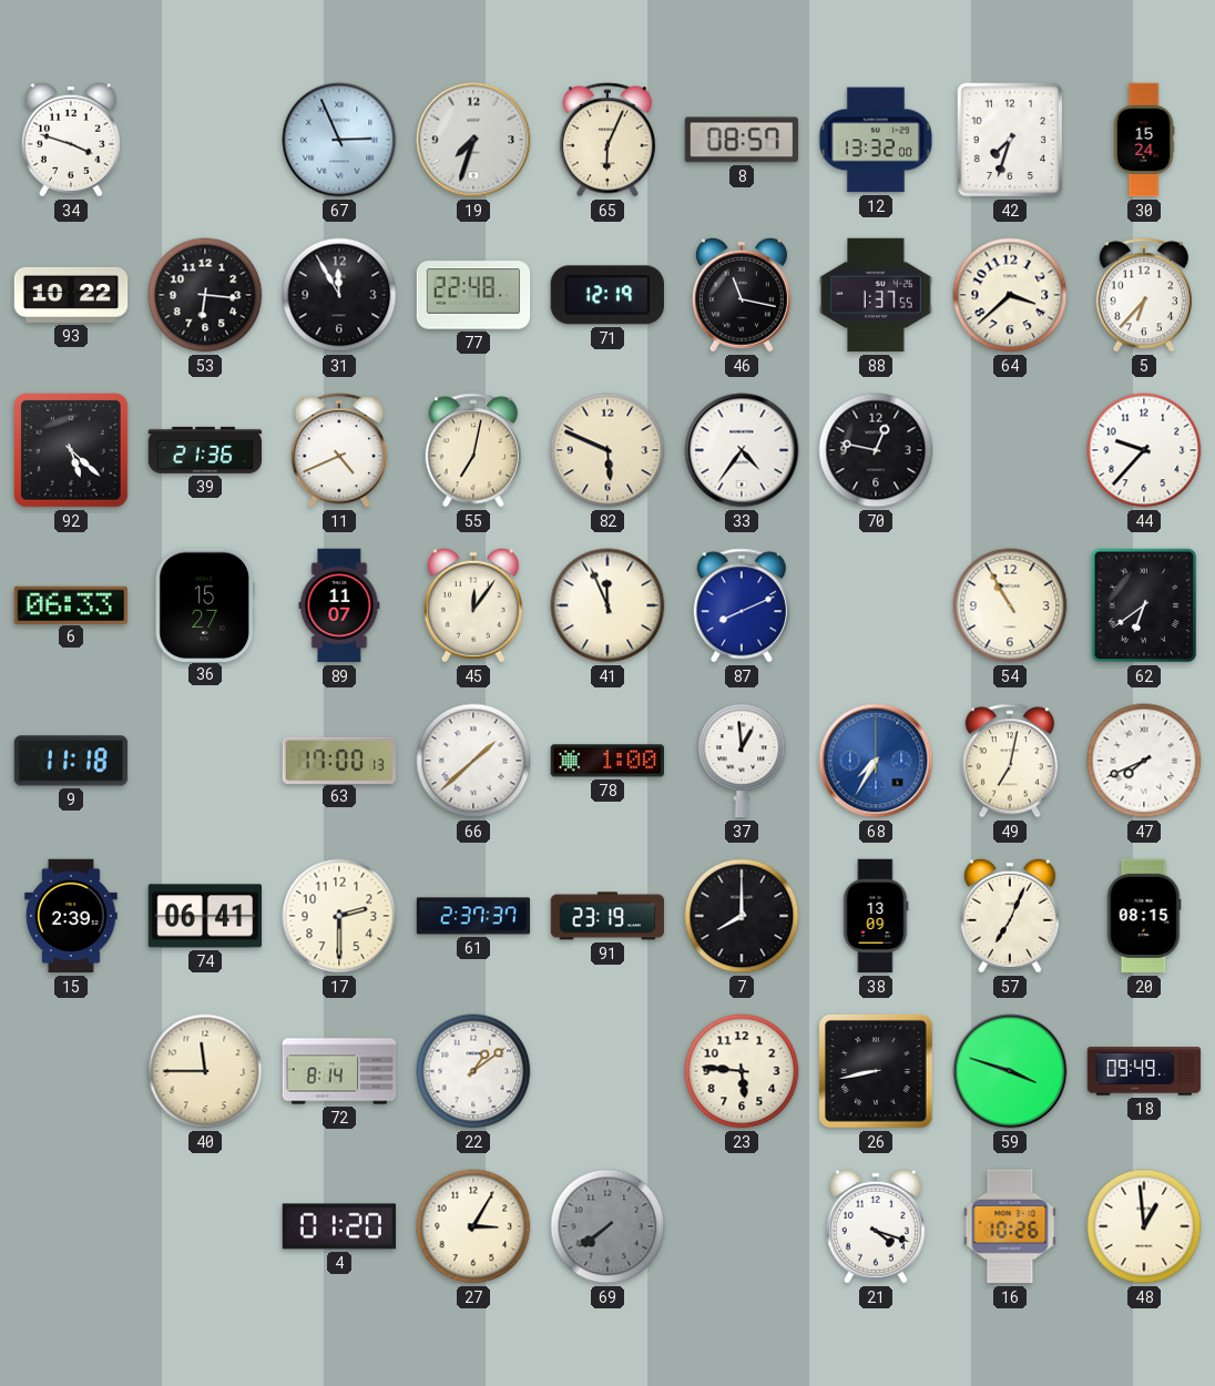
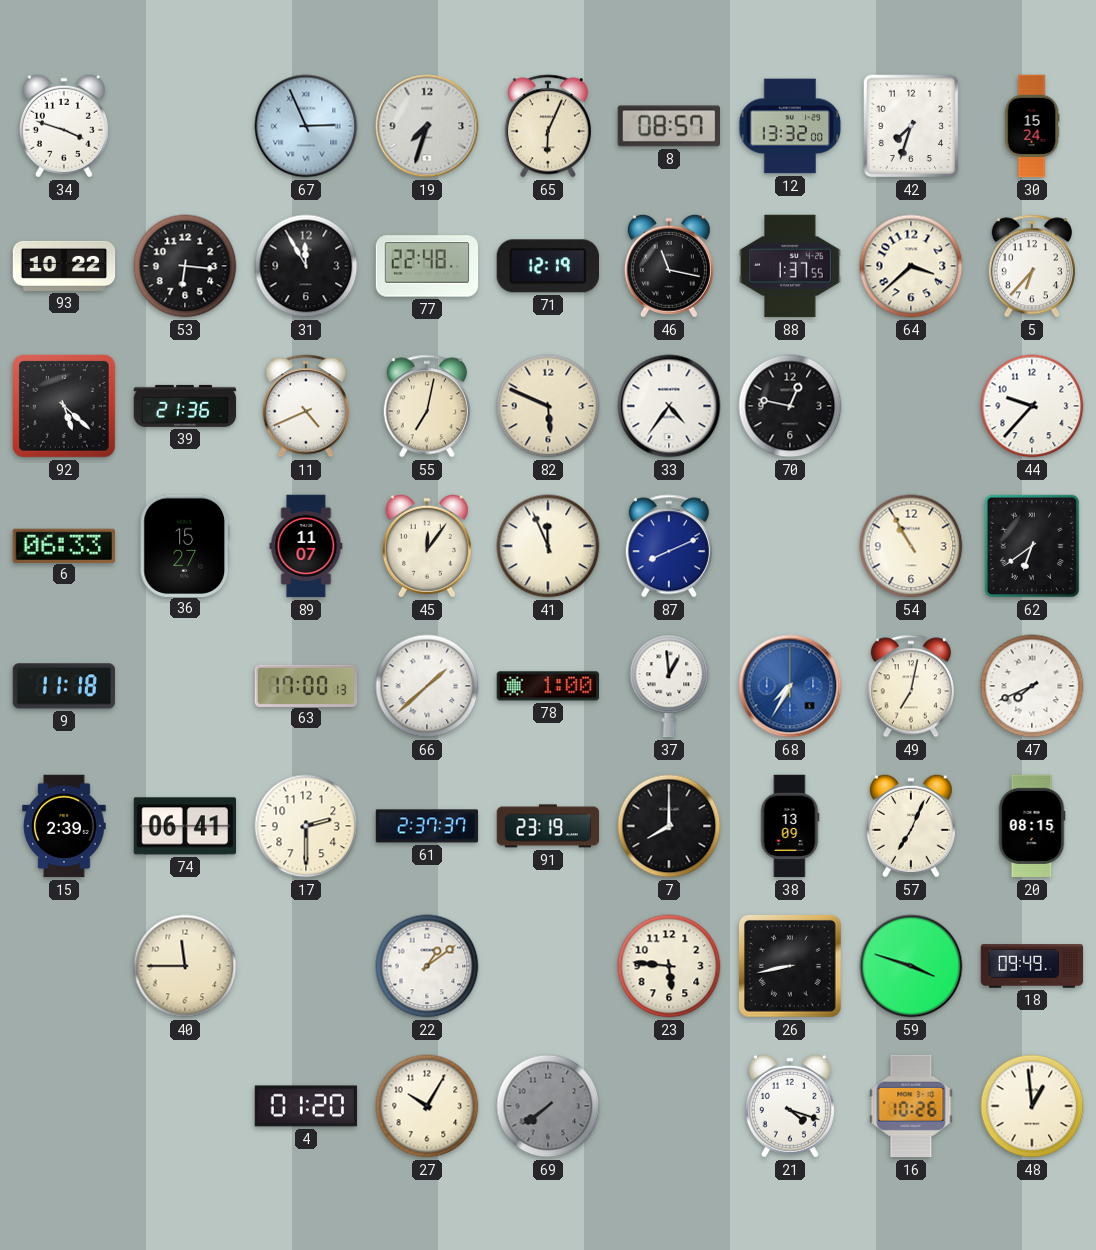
72: 8:14 -> none (339, 1071)
27: 3:05 -> 10:05 (427, 1106)
